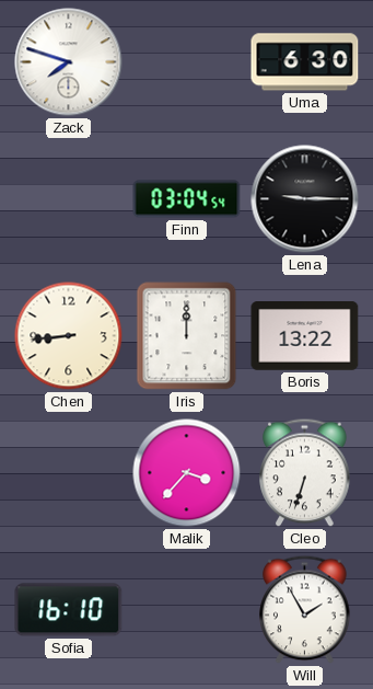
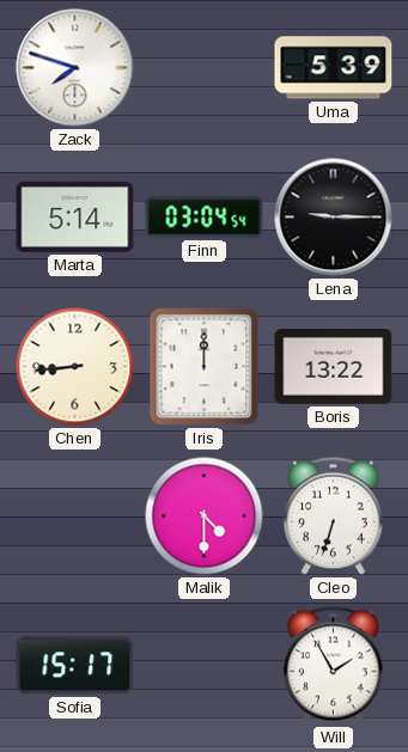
Uma: 6:30 -> 5:39 (334, 68)
Marta: none -> 5:14 (75, 216)
Malik: 3:37 -> 4:30 (205, 516)
Sofia: 16:10 -> 15:17 (75, 666)
